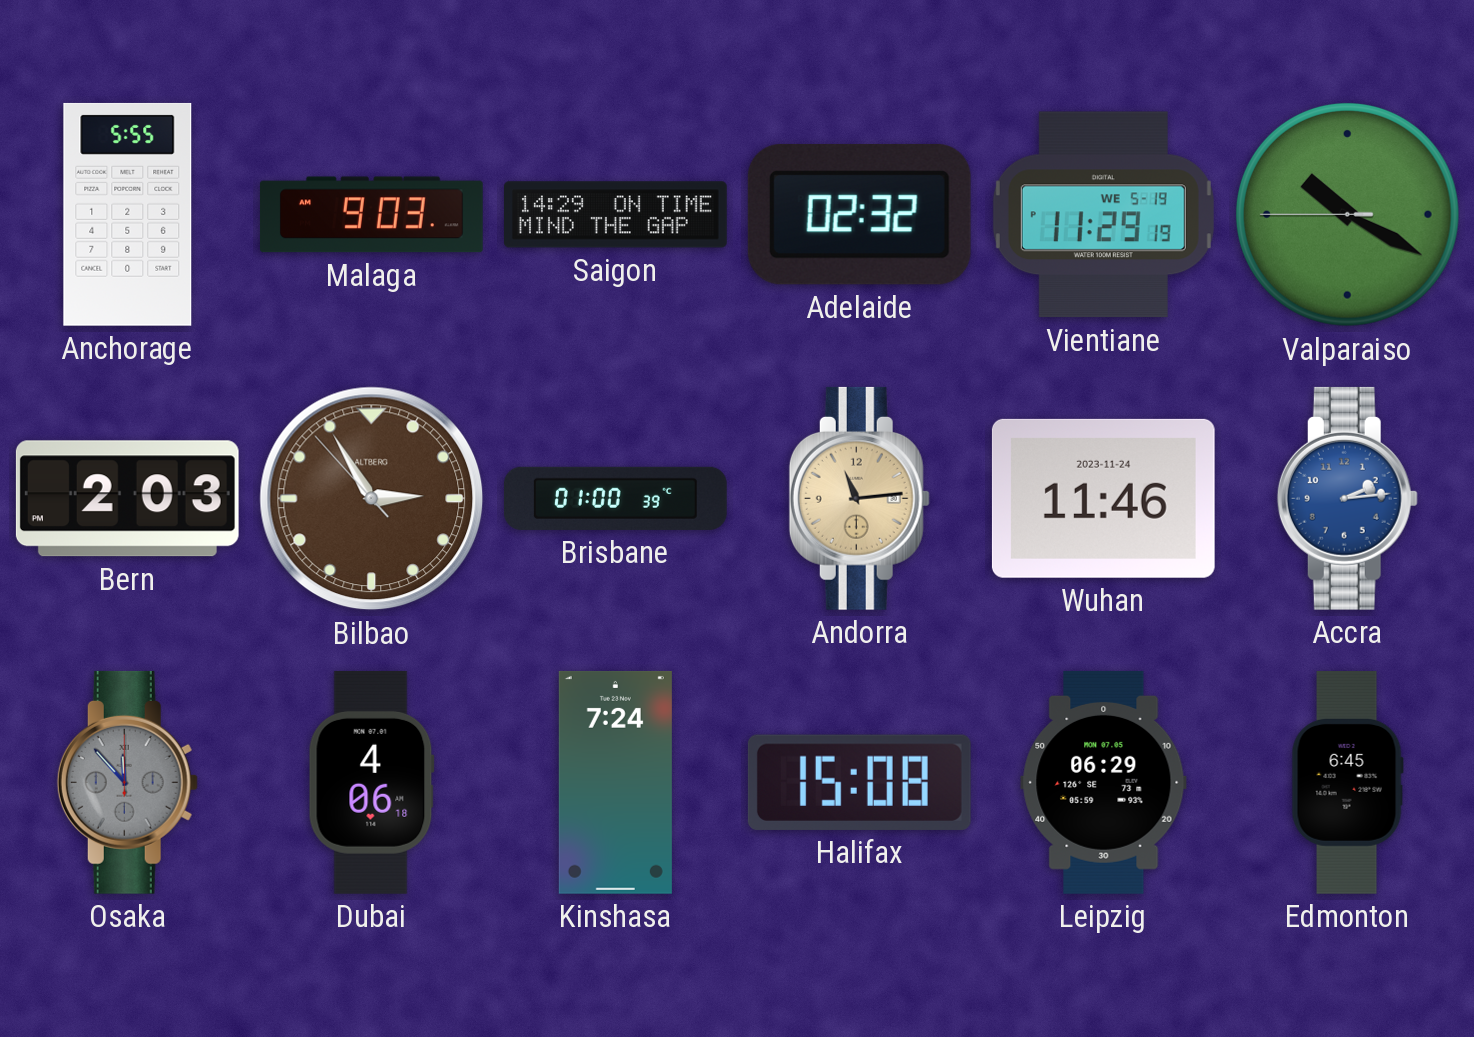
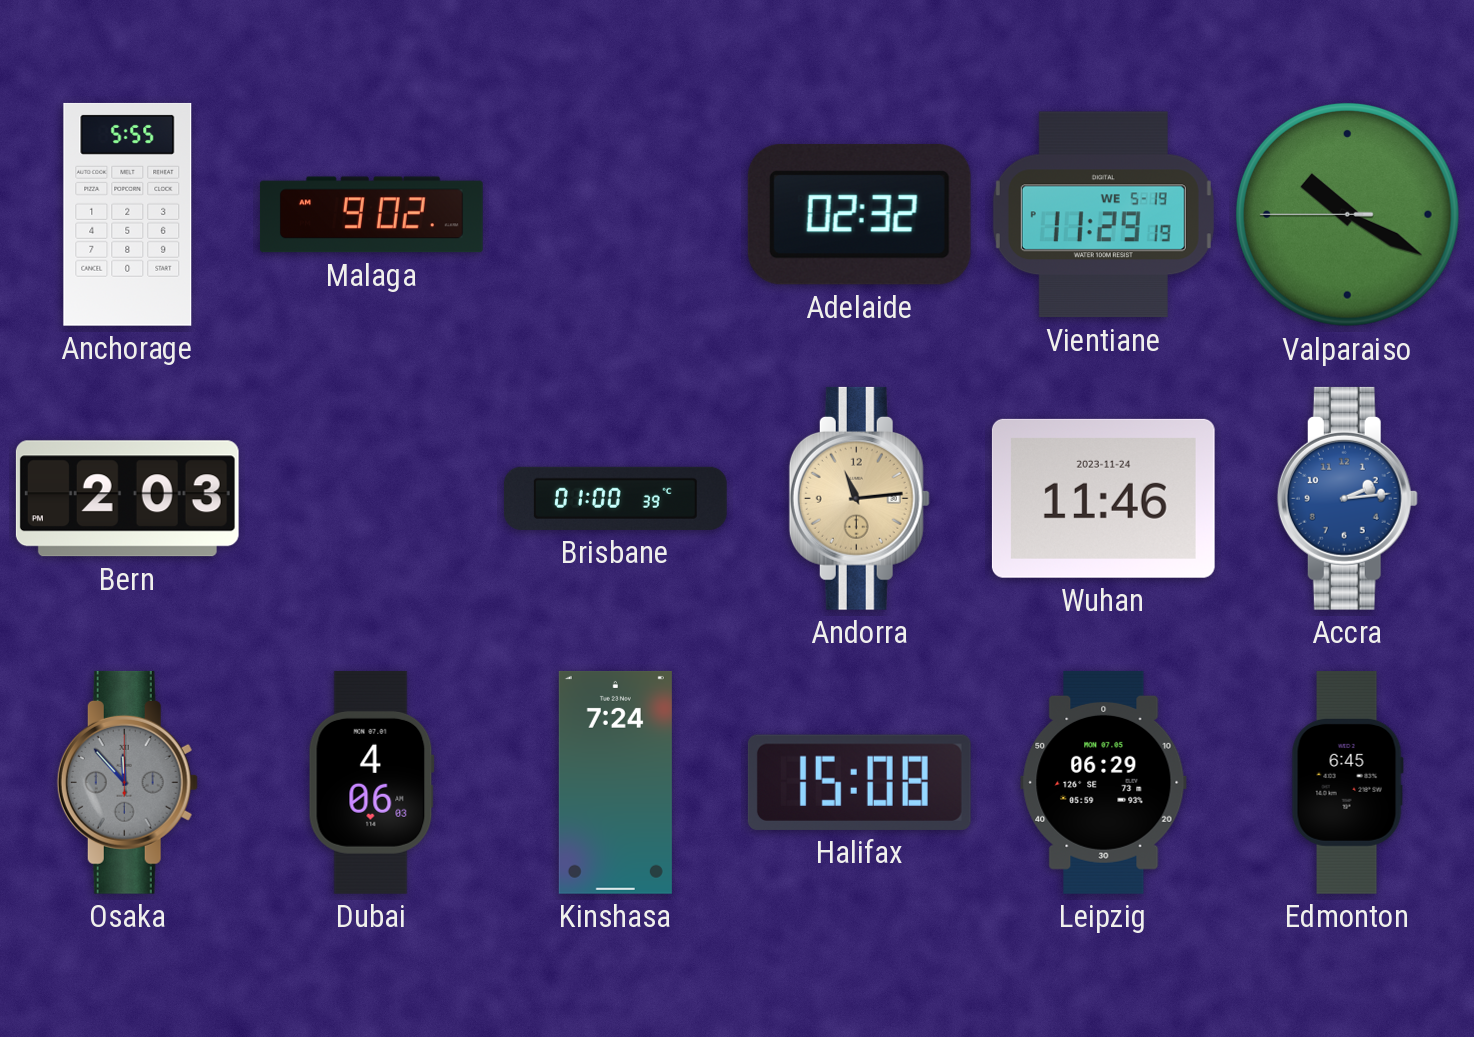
Malaga: 9:03 -> 9:02 (371, 215)
Saigon: 14:29 -> none (616, 215)
Bilbao: 2:54 -> none (372, 499)
Dubai: 4:06:18 -> 4:06:03 (371, 782)
